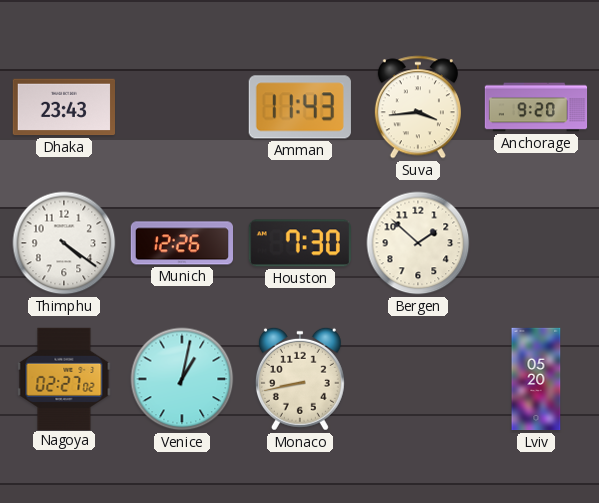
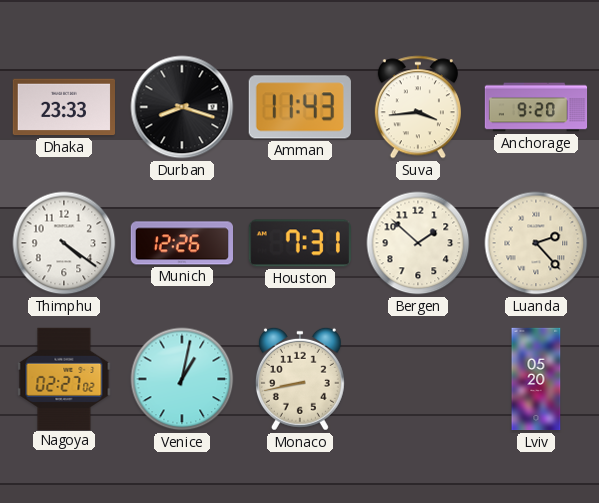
Dhaka: 23:43 -> 23:33 (63, 107)
Durban: none -> 8:18 (182, 107)
Houston: 7:30 -> 7:31 (300, 243)
Luanda: none -> 2:23 (536, 243)
